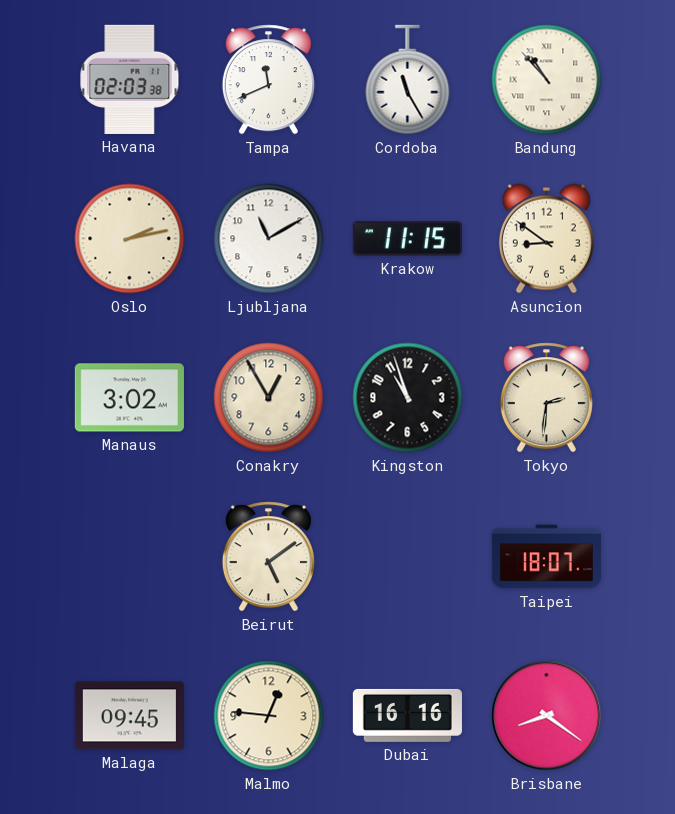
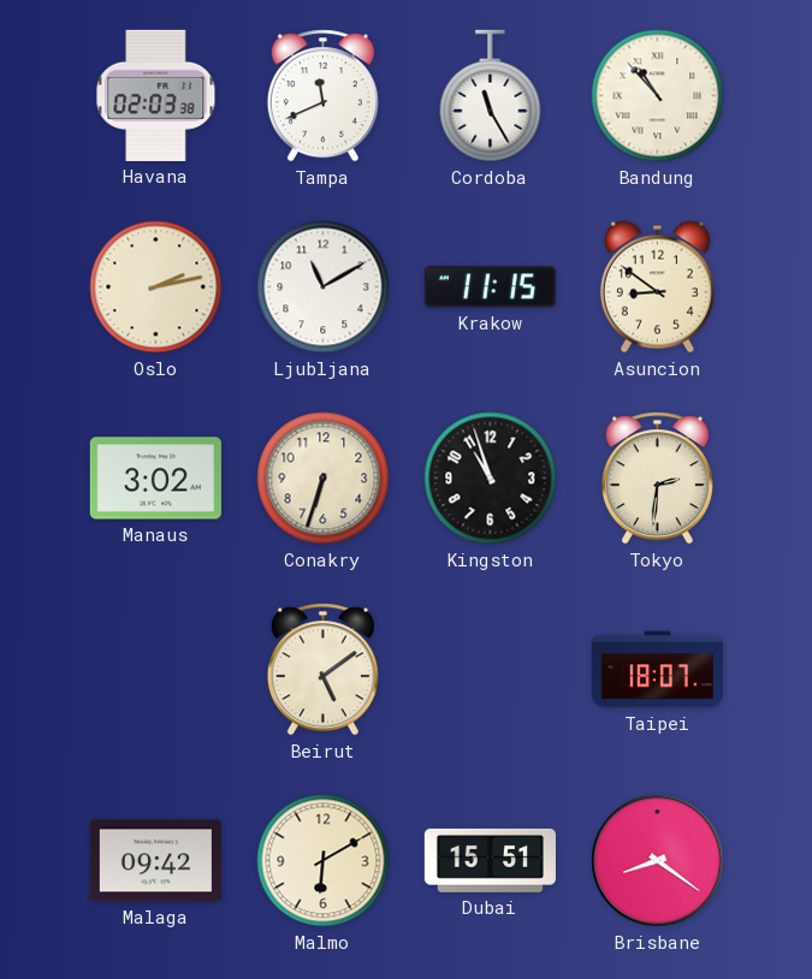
Conakry: 12:55 -> 6:33 (324, 479)
Malaga: 09:45 -> 09:42 (155, 861)
Malmo: 12:46 -> 6:10 (324, 861)
Dubai: 16:16 -> 15:51 (490, 860)
